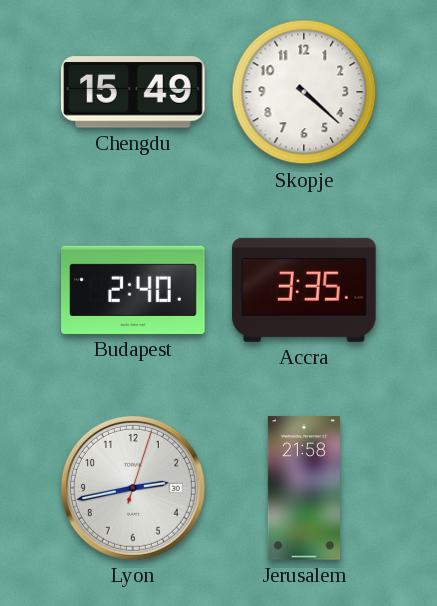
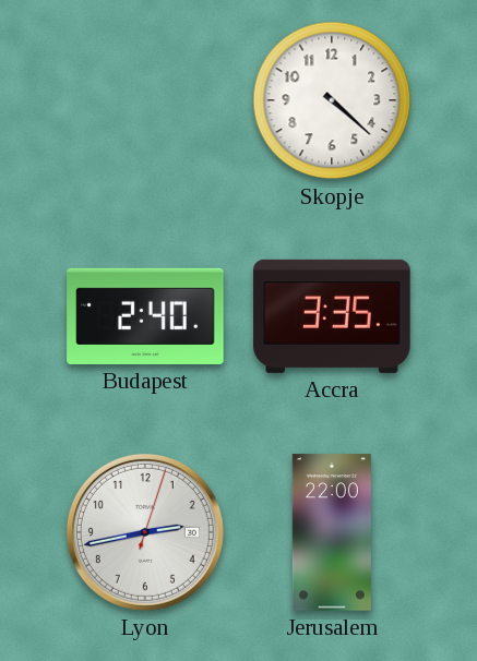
Chengdu: 15:49 -> none (133, 92)
Jerusalem: 21:58 -> 22:00 (332, 532)
